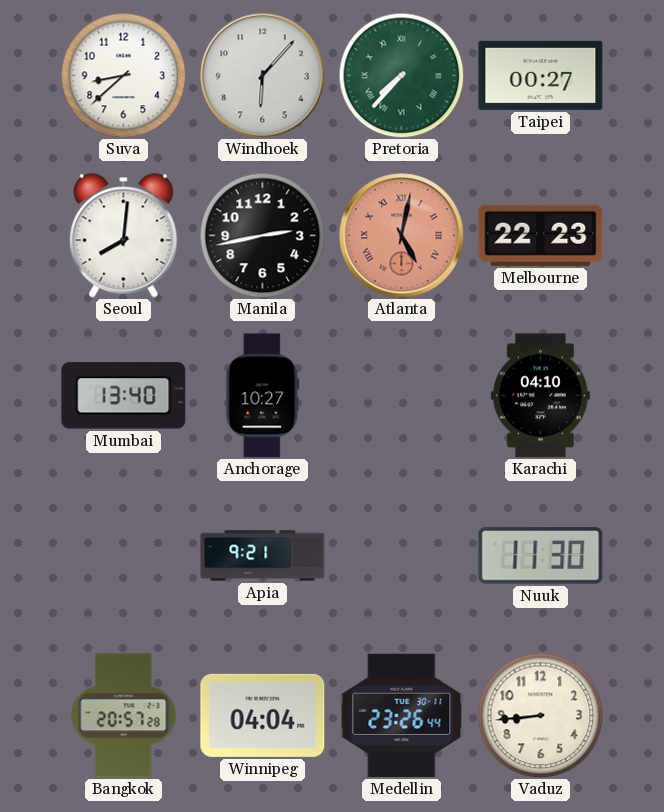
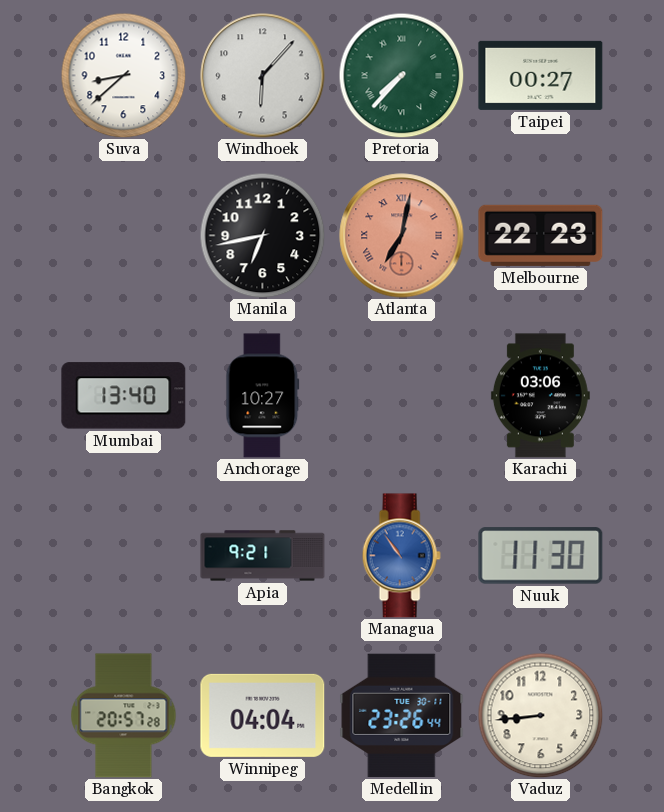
Seoul: 8:01 -> none (124, 236)
Manila: 2:43 -> 6:43 (262, 235)
Atlanta: 5:02 -> 7:02 (402, 236)
Karachi: 04:10 -> 03:06 (540, 396)
Managua: none -> 10:54 (401, 556)
